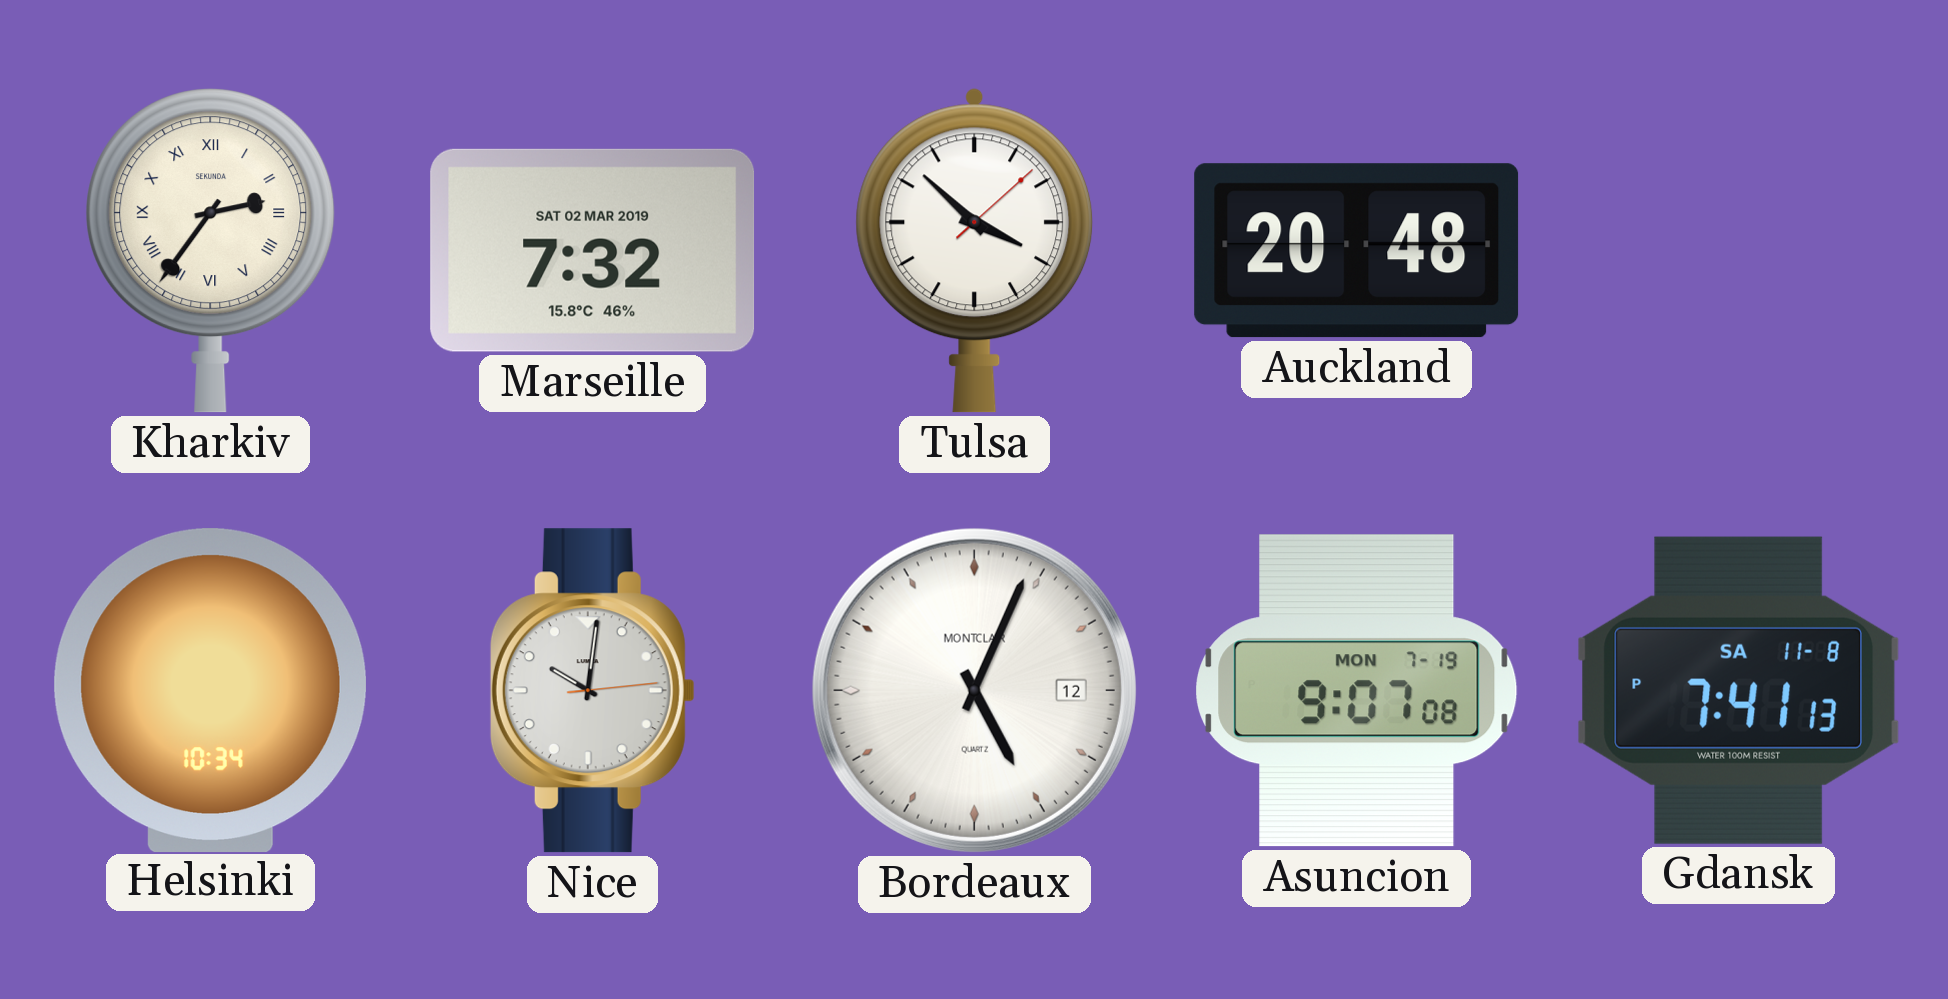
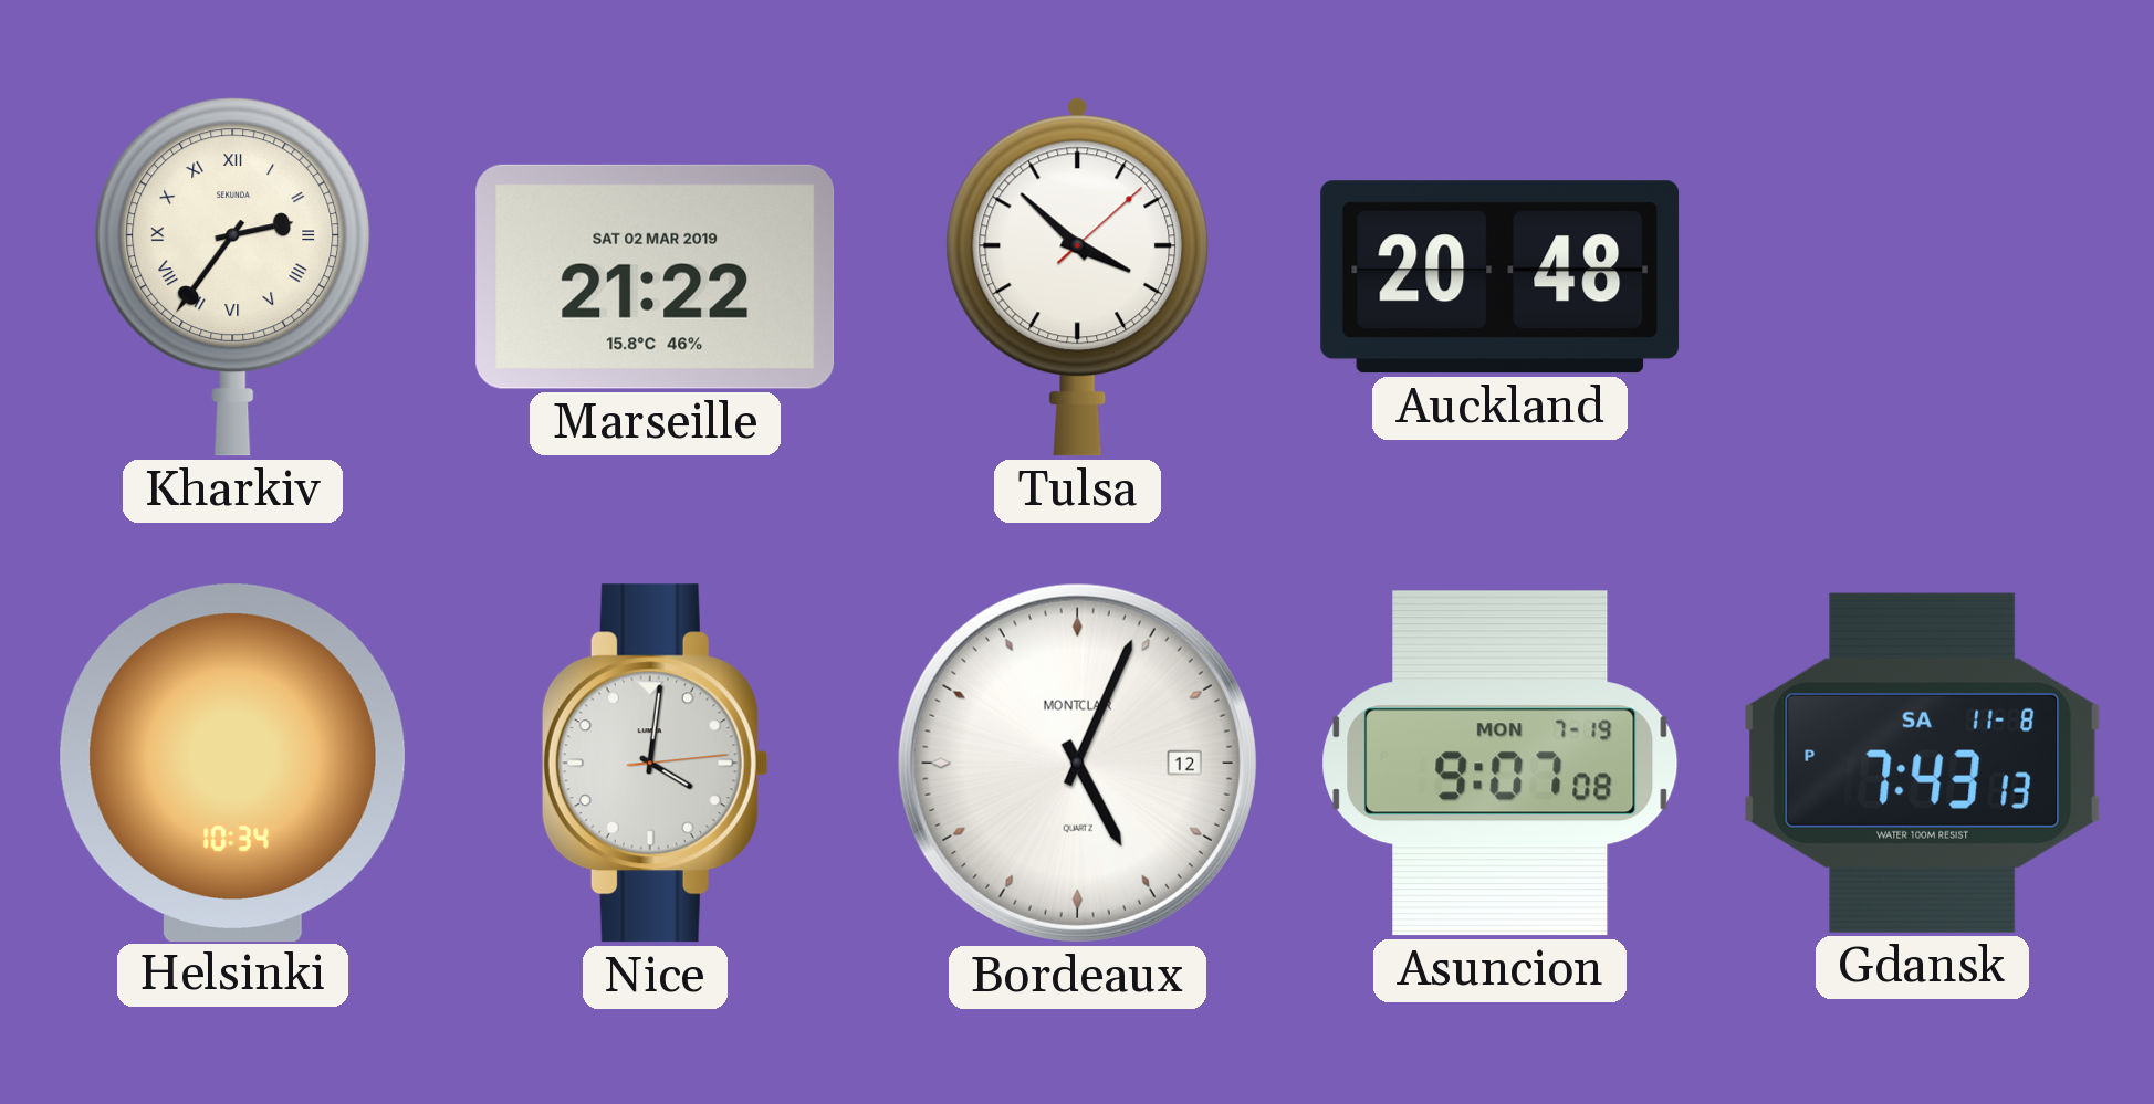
Marseille: 7:32 -> 21:22 (656, 276)
Nice: 10:01 -> 4:01 (655, 764)
Gdansk: 7:41 -> 7:43 (1923, 763)
